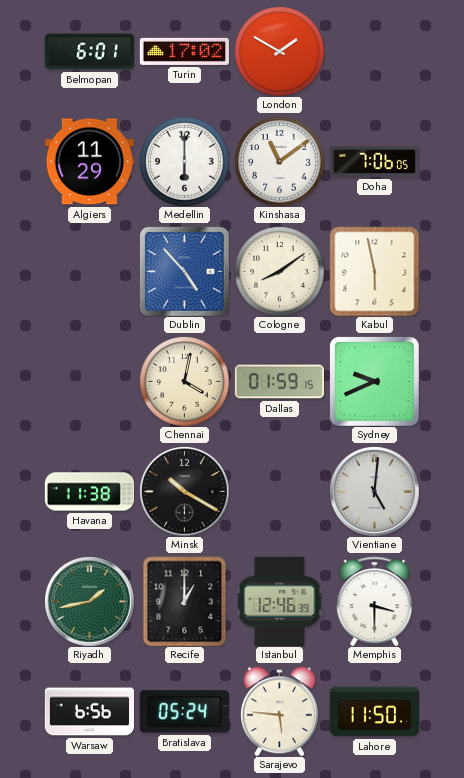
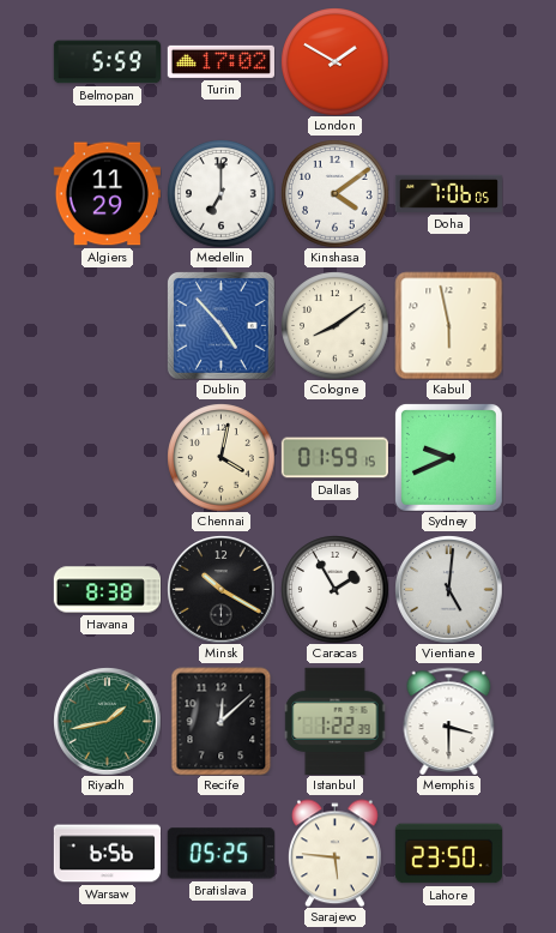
Belmopan: 6:01 -> 5:59 (107, 62)
Medellin: 6:00 -> 7:00 (220, 193)
Kinshasa: 11:09 -> 4:09 (334, 193)
Havana: 11:38 -> 8:38 (107, 590)
Caracas: none -> 1:55 (334, 589)
Recife: 1:00 -> 12:08 (222, 721)
Istanbul: 12:46 -> 1:22 (336, 721)
Bratislava: 05:24 -> 05:25 (220, 854)
Lahore: 11:50 -> 23:50 (448, 854)
